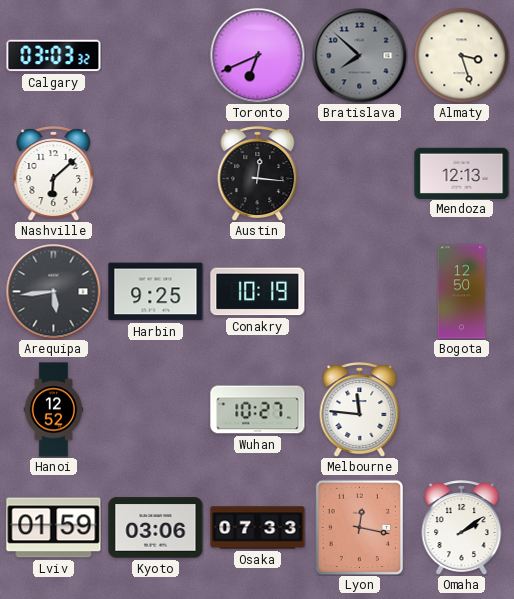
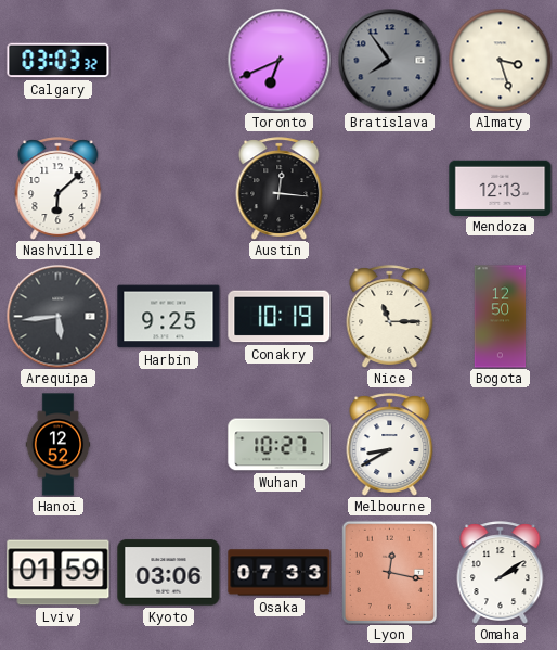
Bratislava: 7:52 -> 7:54 (389, 60)
Nice: none -> 11:15 (390, 316)
Melbourne: 11:46 -> 8:40 (390, 444)
